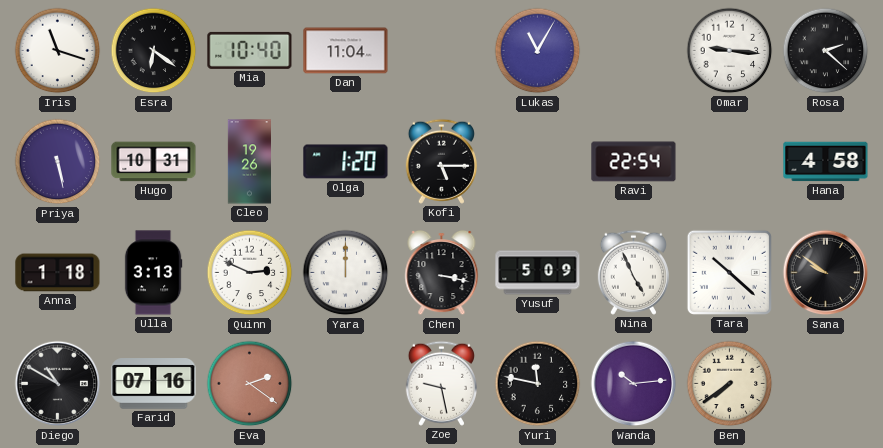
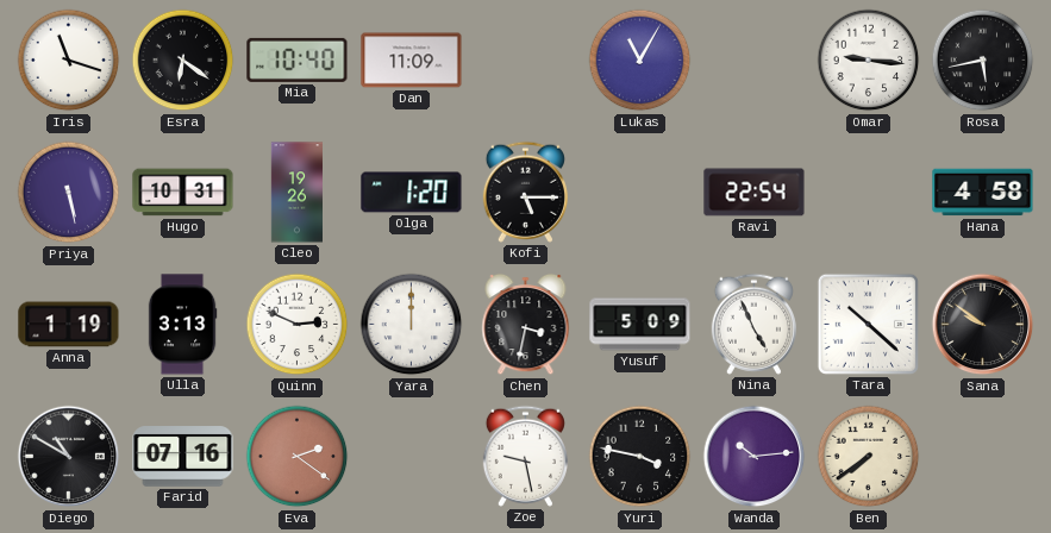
Dan: 11:04 -> 11:09 (412, 61)
Rosa: 2:22 -> 5:43 (983, 61)
Anna: 1:18 -> 1:19 (69, 325)
Chen: 3:17 -> 3:32 (526, 325)
Yuri: 11:47 -> 3:47 (640, 457)
